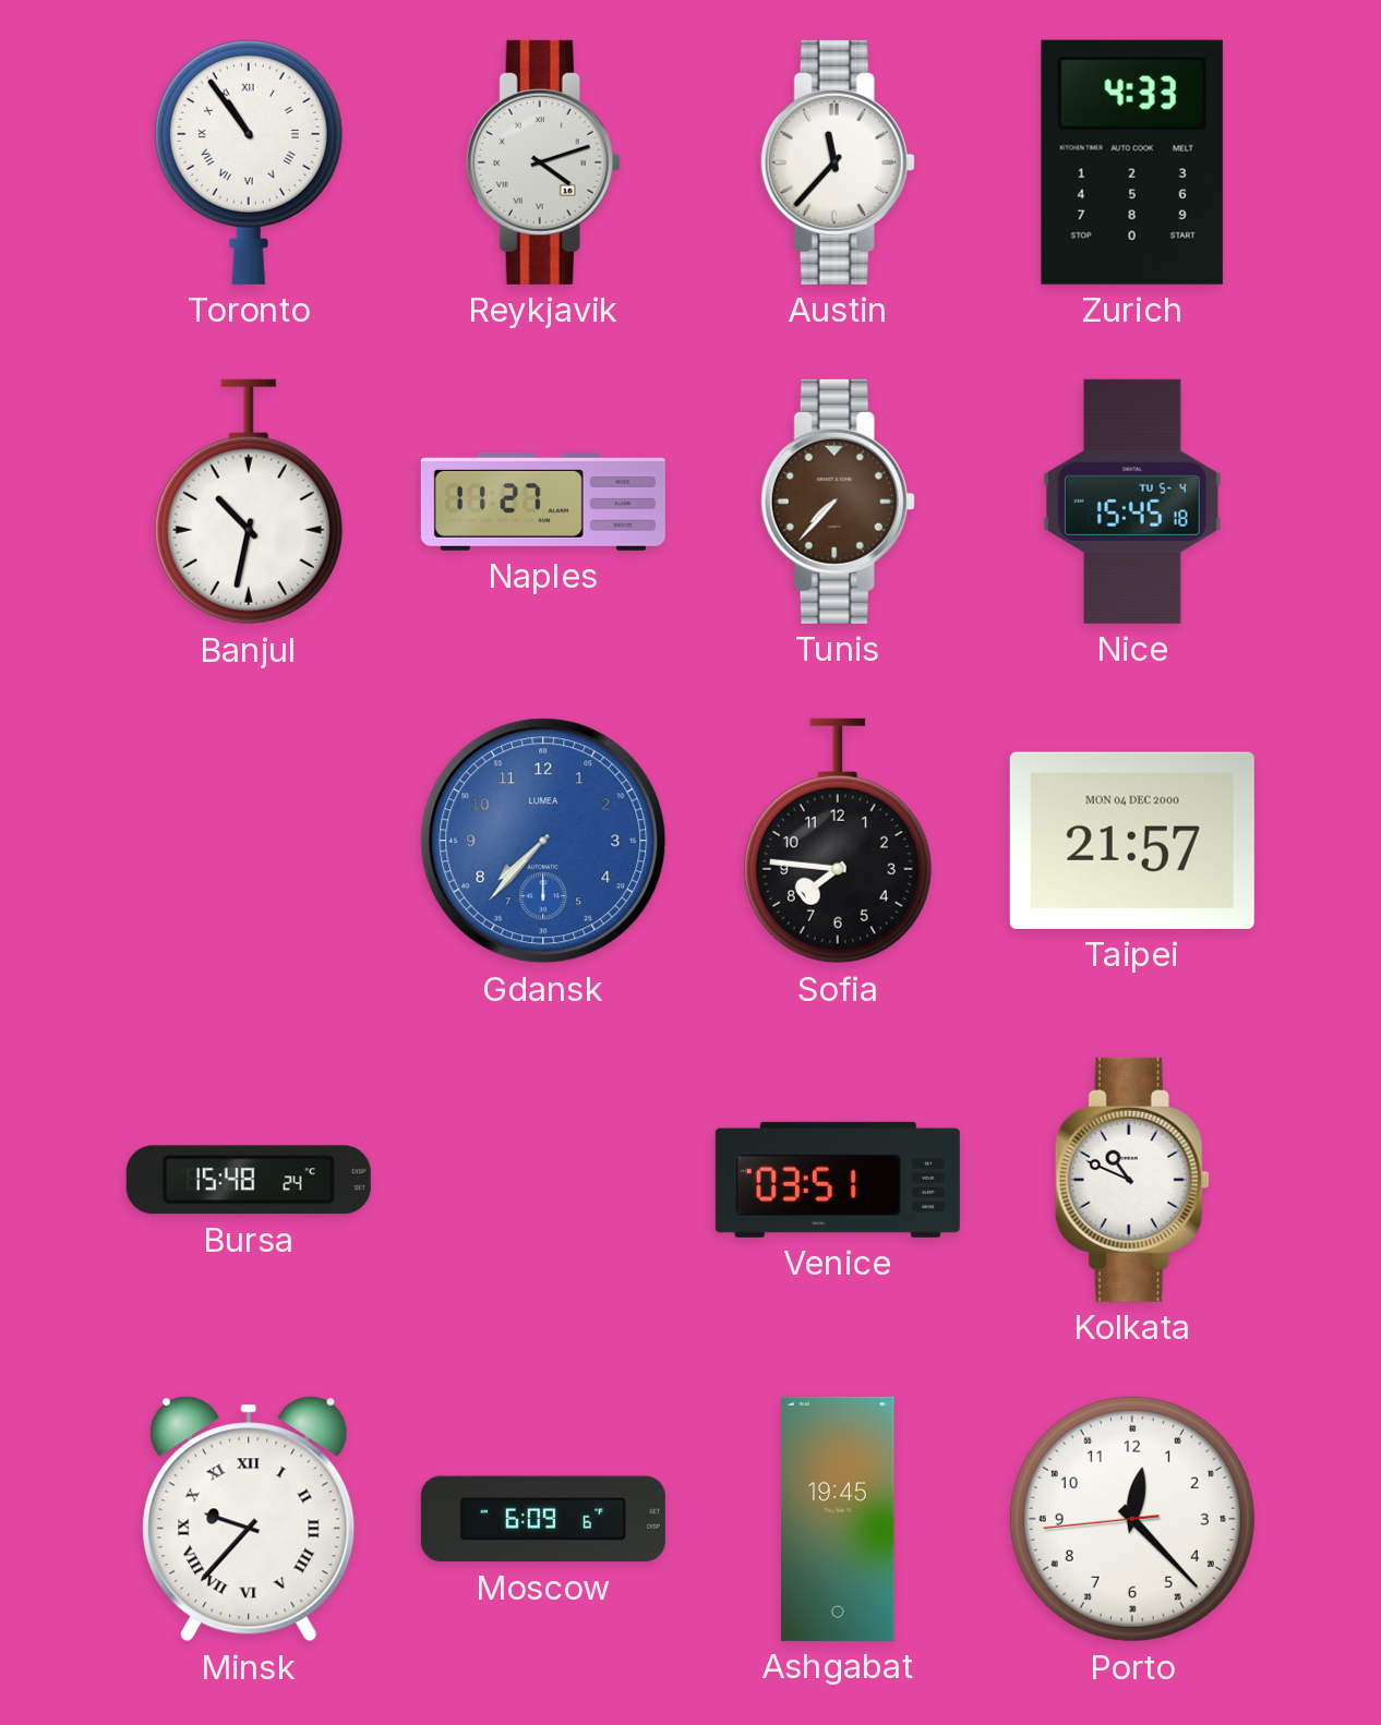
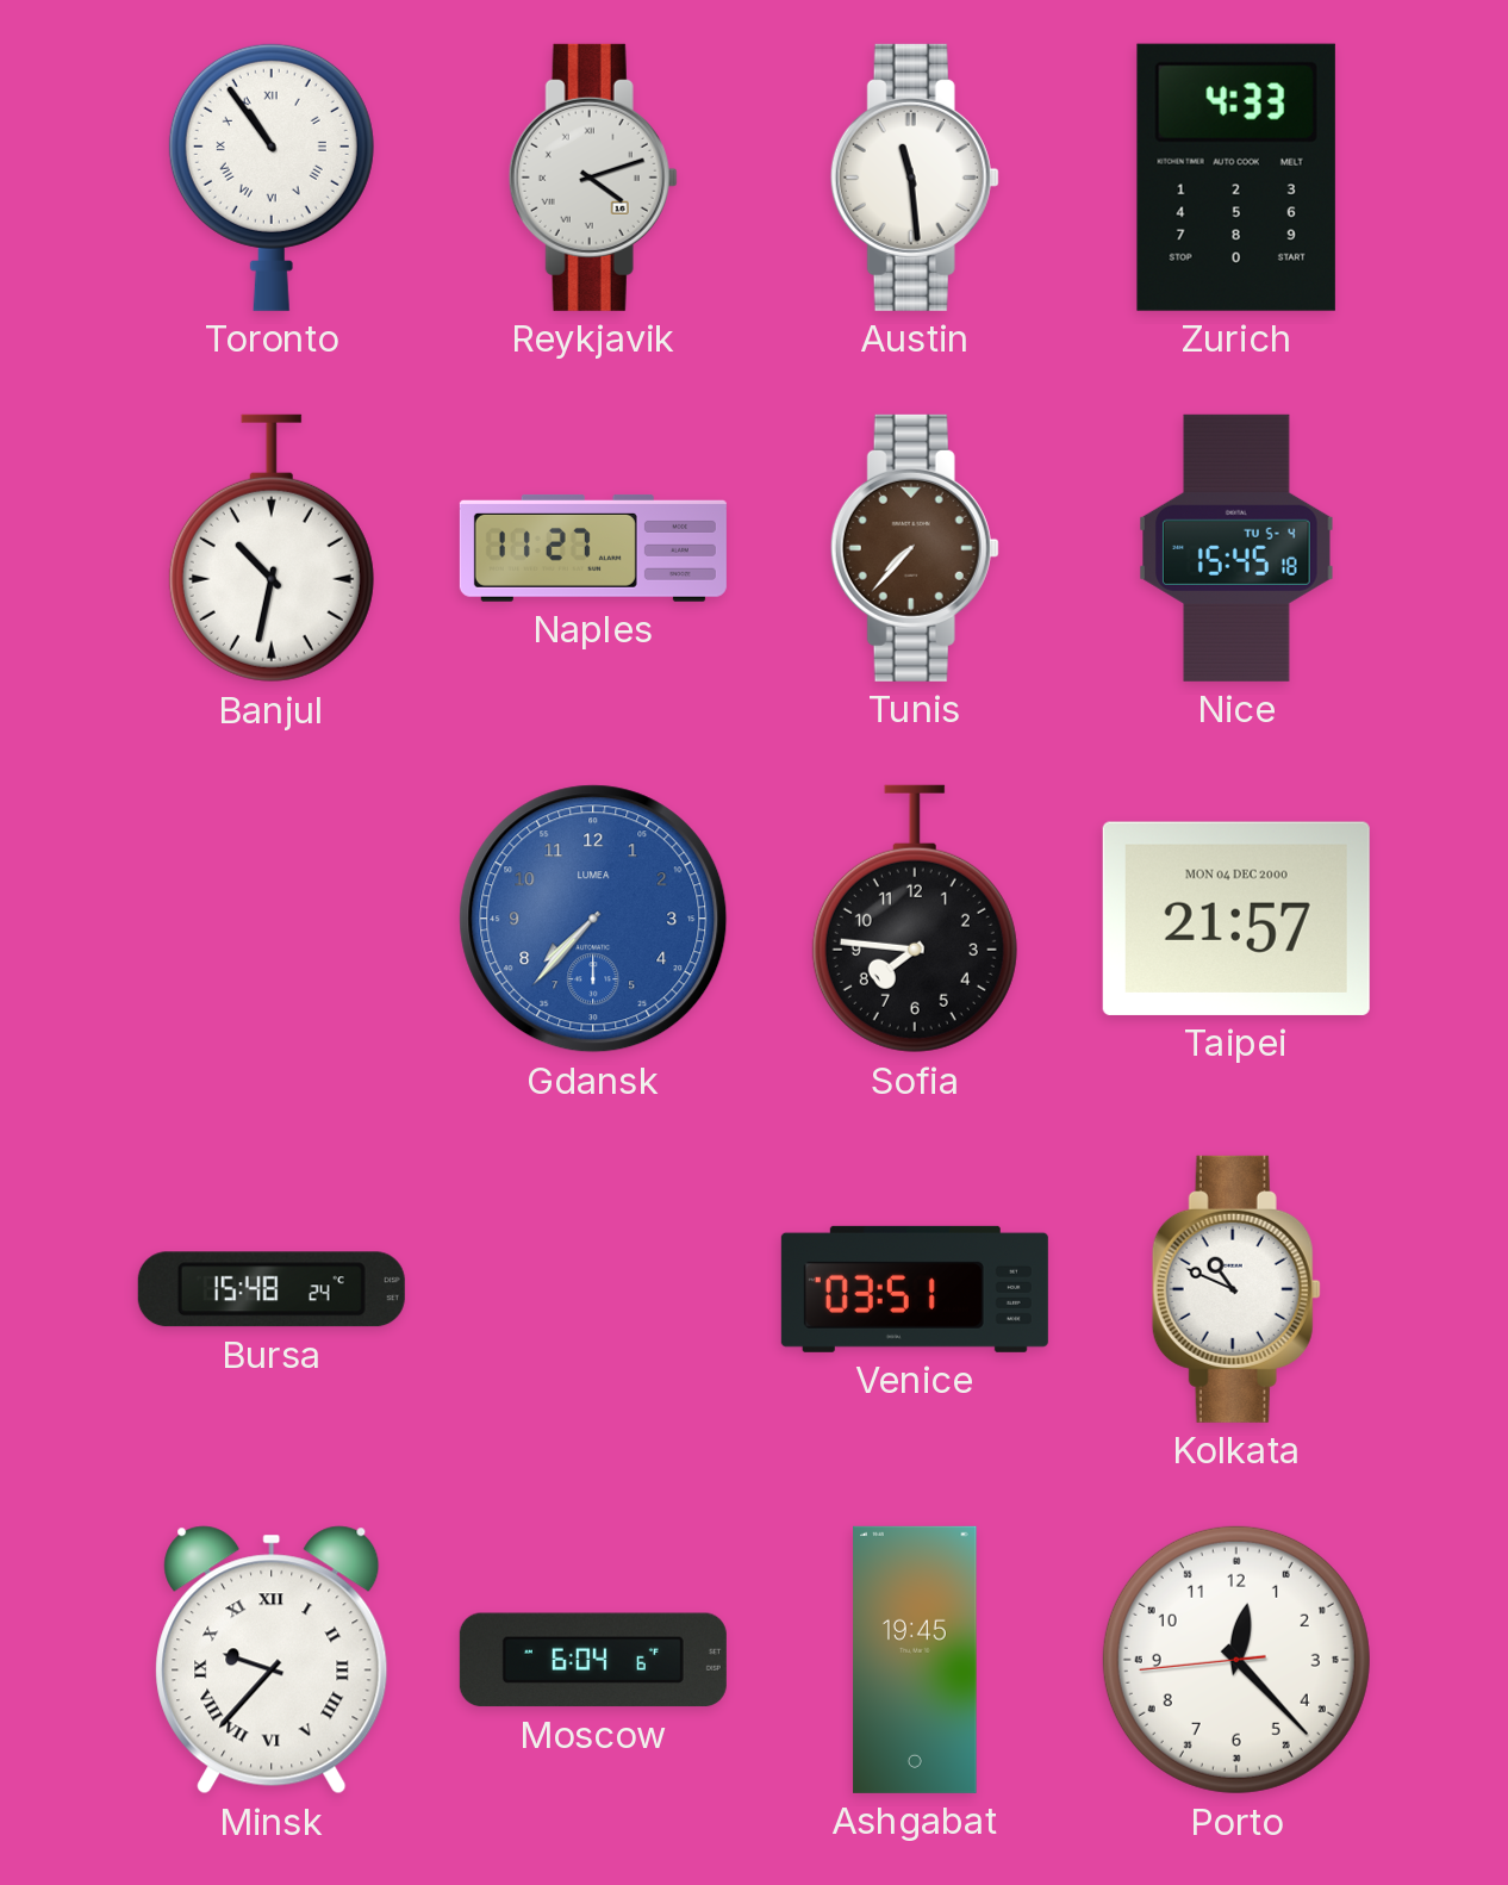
Austin: 11:37 -> 11:29 (915, 178)
Moscow: 6:09 -> 6:04 (593, 1660)
